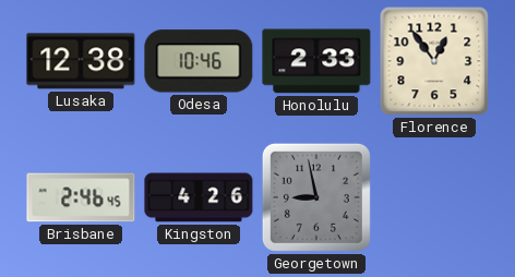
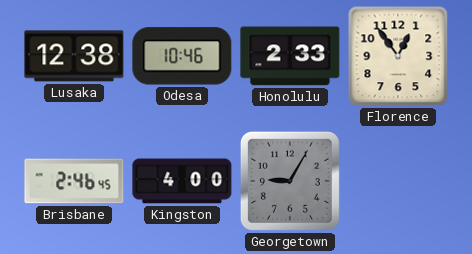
Kingston: 4:26 -> 4:00 (182, 181)
Georgetown: 8:58 -> 9:05 (290, 181)
